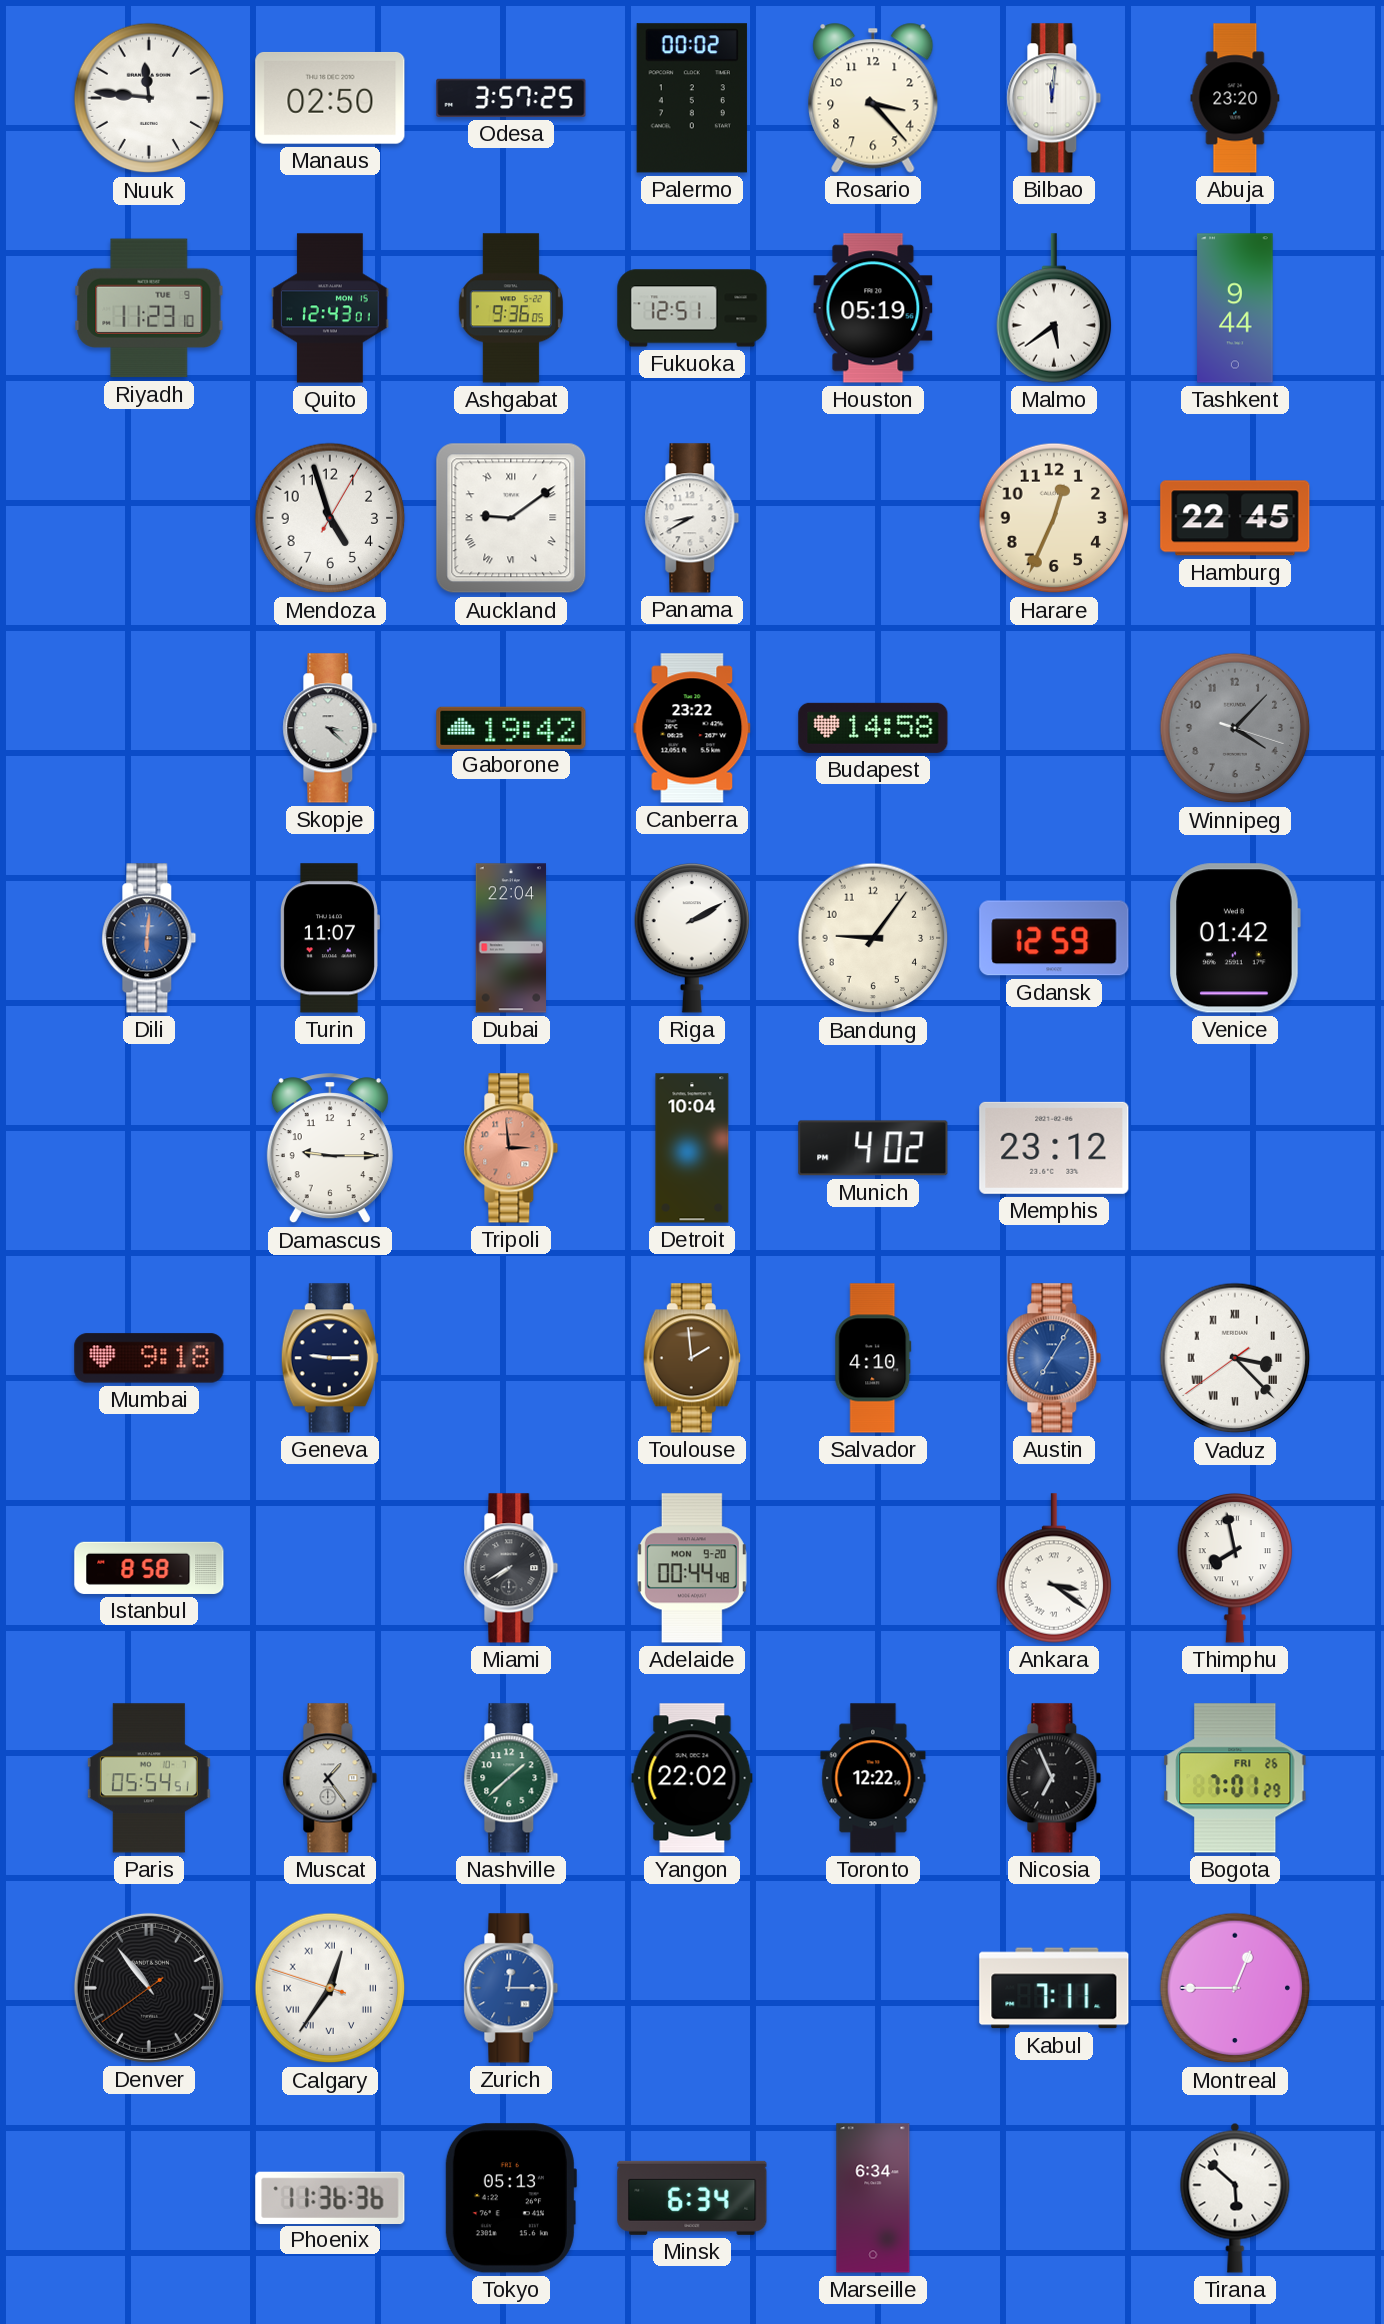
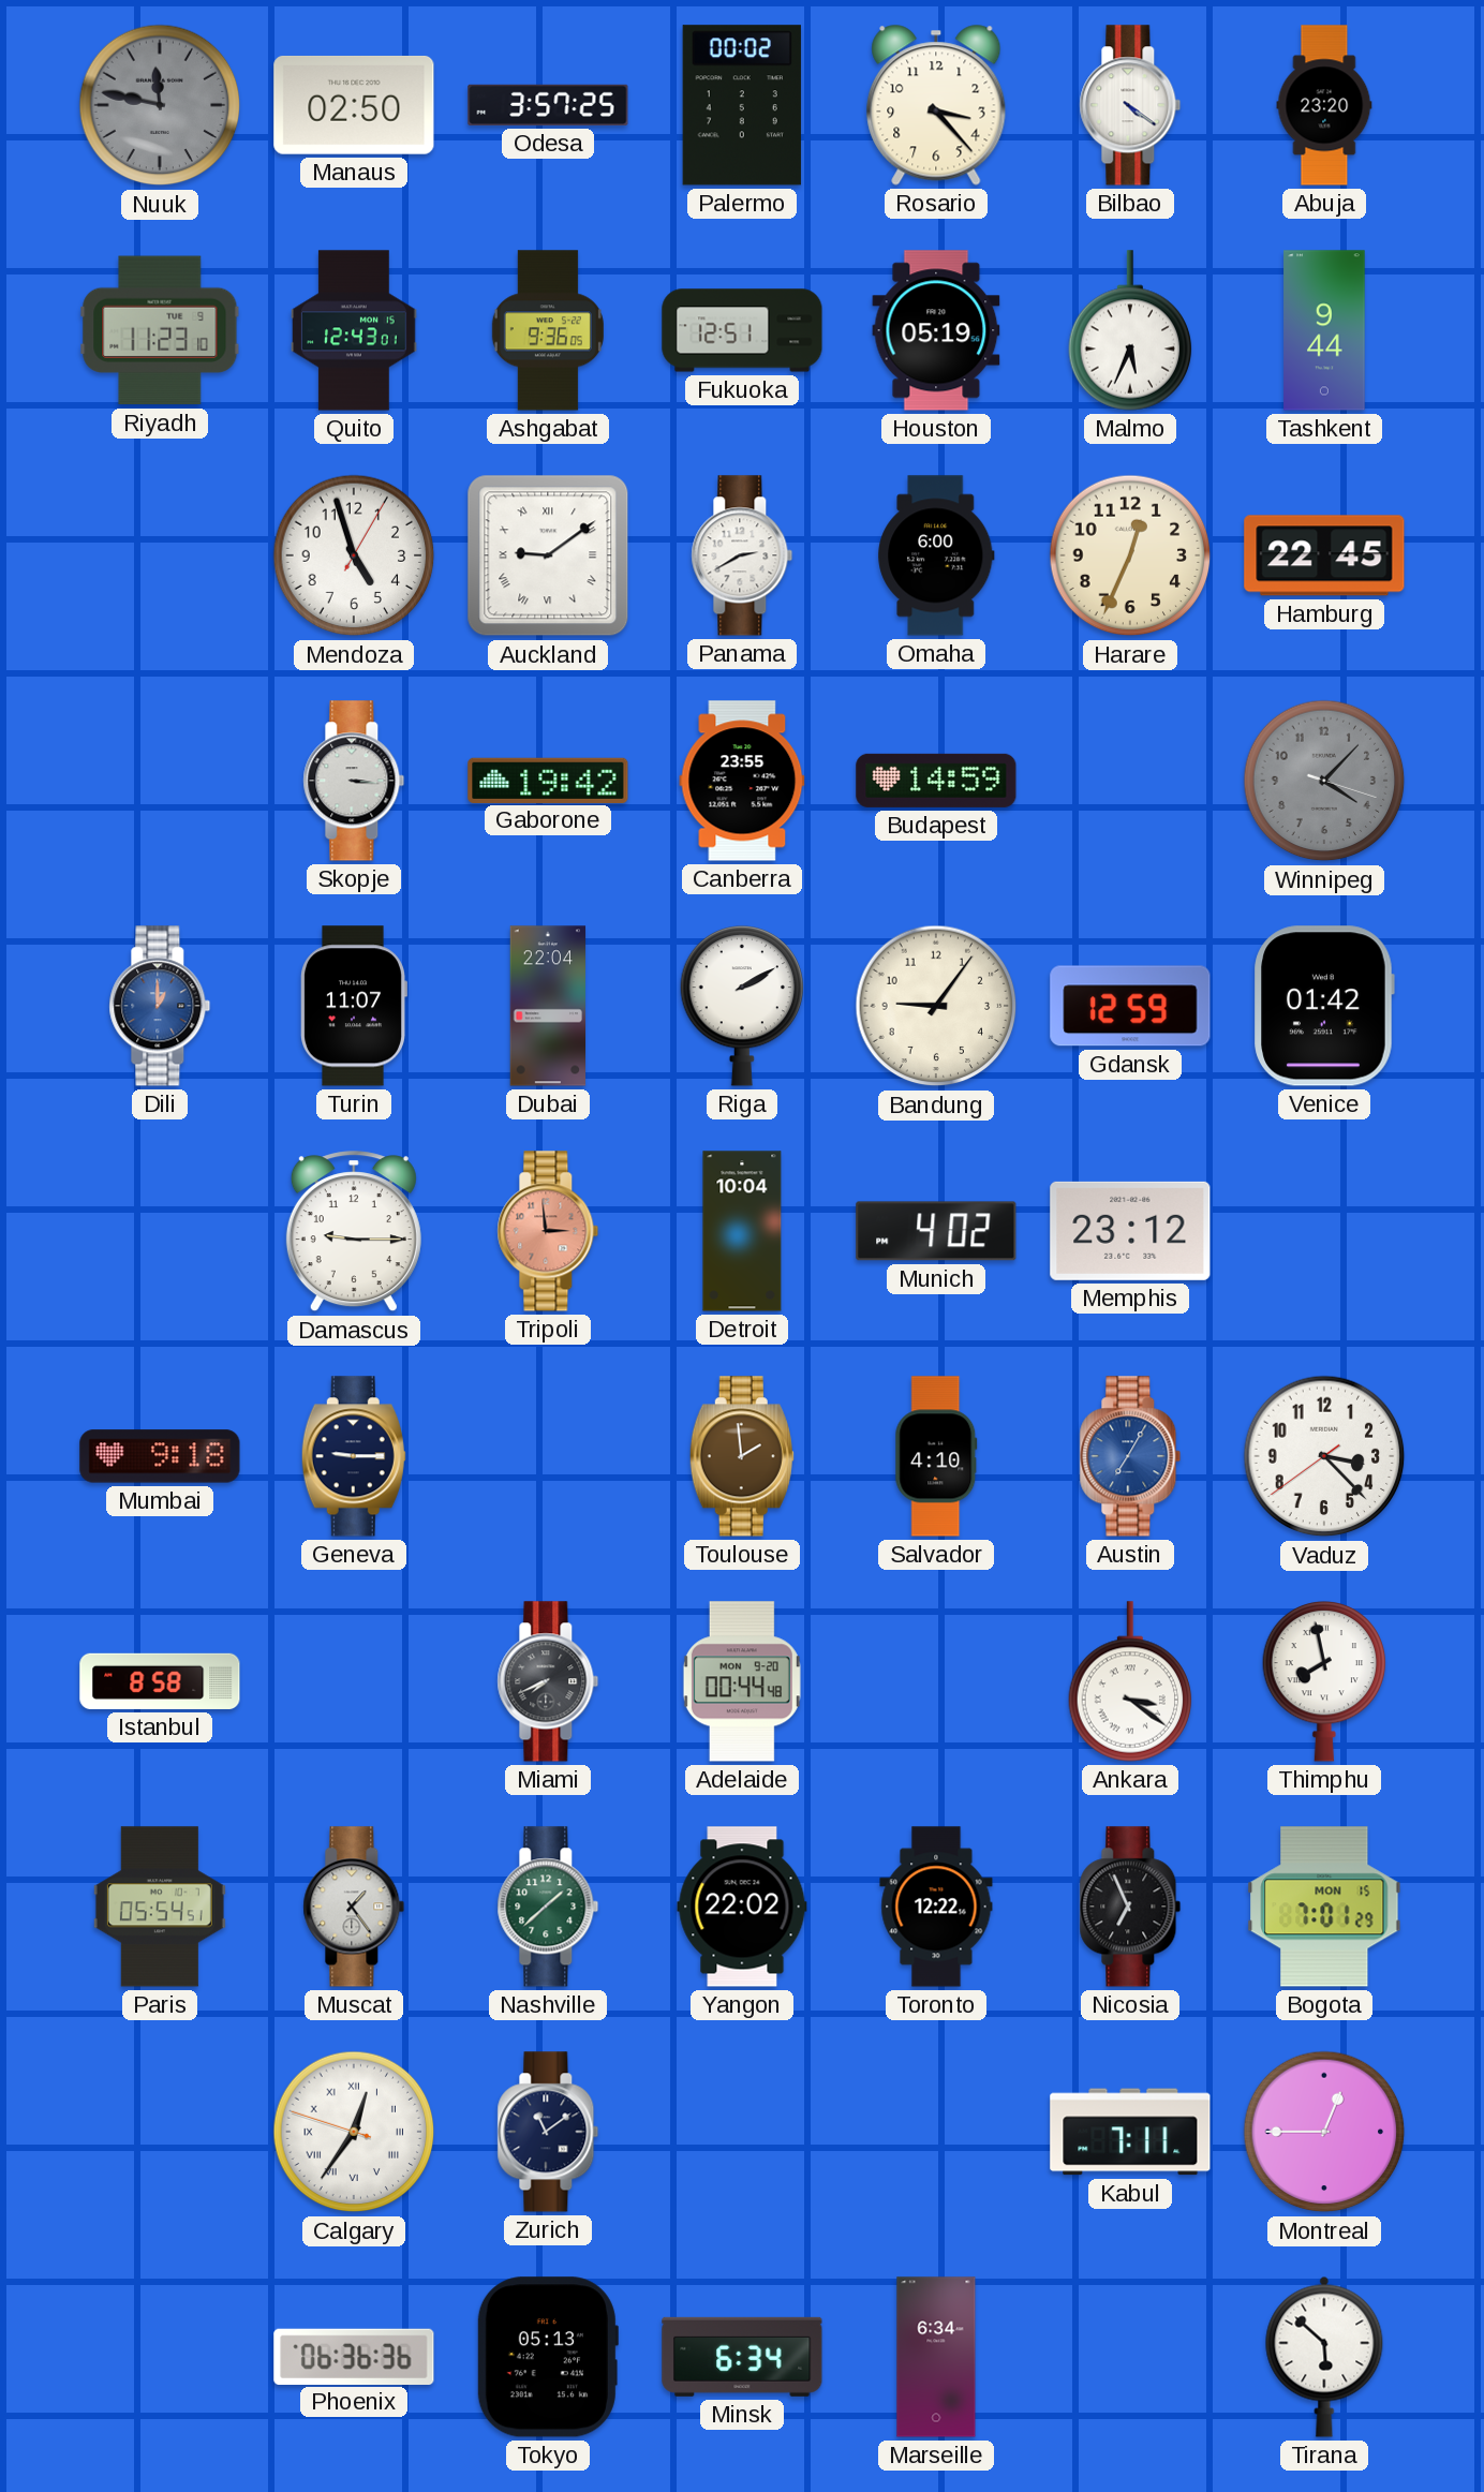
Nuuk: 11:46 -> 11:47 (160, 105)
Nuuk dial: white -> grey (160, 105)
Bilbao: 12:01 -> 4:21 (1130, 105)
Malmo: 5:39 -> 5:34 (1130, 330)
Panama: 8:40 -> 2:40 (742, 555)
Omaha: none -> 6:00 (936, 555)
Skopje: 3:22 -> 3:16 (354, 781)
Canberra: 23:22 -> 23:55 (742, 781)
Budapest: 14:58 -> 14:59 (936, 781)
Dili: 6:01 -> 1:00 (160, 1006)
Vaduz numerals: Roman -> Arabic (1324, 1456)
Miami: 7:40 -> 7:41 (548, 1681)
Bogota date: FRI 26 -> MON 15 (1324, 1907)
Denver: 10:53 -> none (149, 1988)
Zurich: 12:15 -> 11:09 (548, 2132)
Zurich dial: blue -> navy (548, 2132)
Phoenix: 11:36 -> 06:36 (354, 2356)
